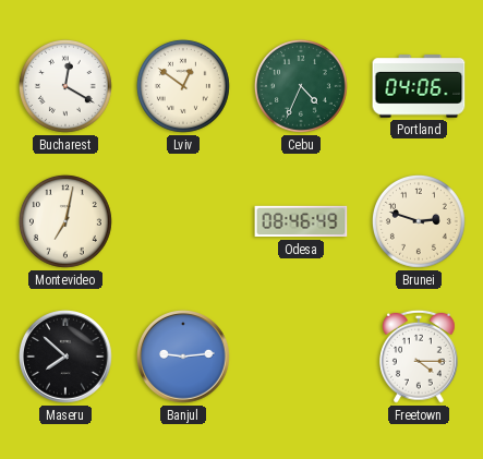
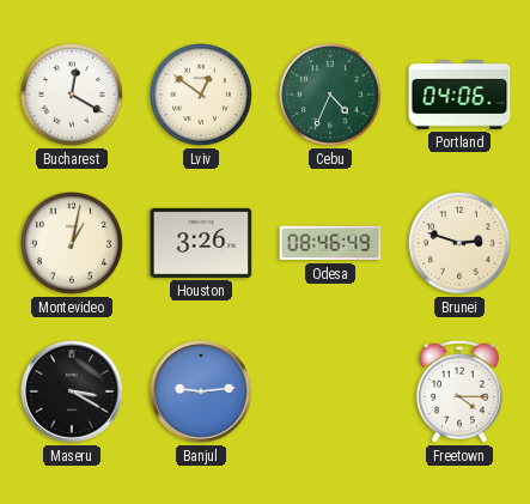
Montevideo: 7:02 -> 1:02 (72, 243)
Houston: none -> 3:26 (201, 243)
Maseru: 7:52 -> 3:20 (72, 391)
